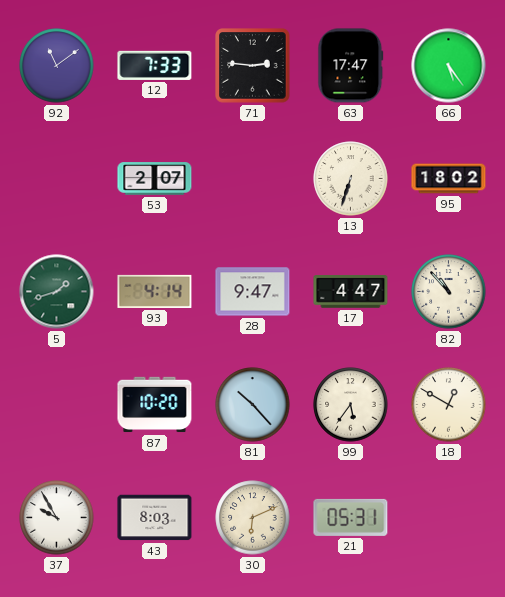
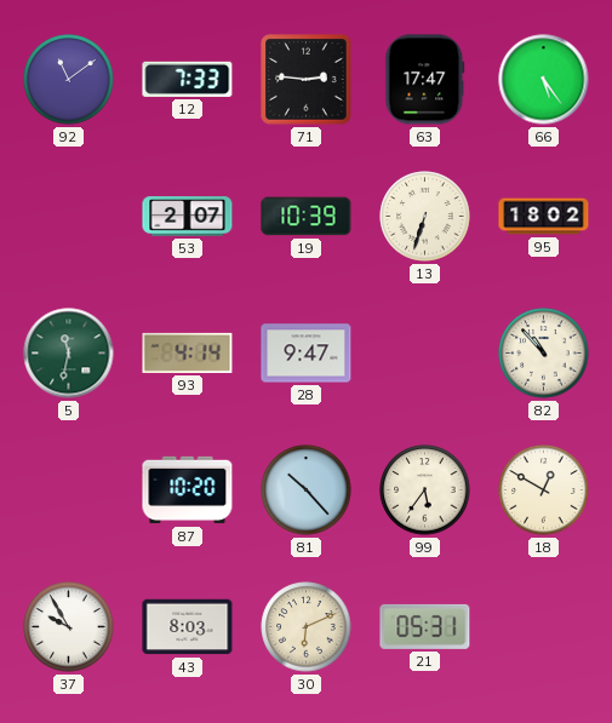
19: none -> 10:39 (307, 217)
5: 1:42 -> 11:32 (69, 354)
17: 4:47 -> none (351, 292)
